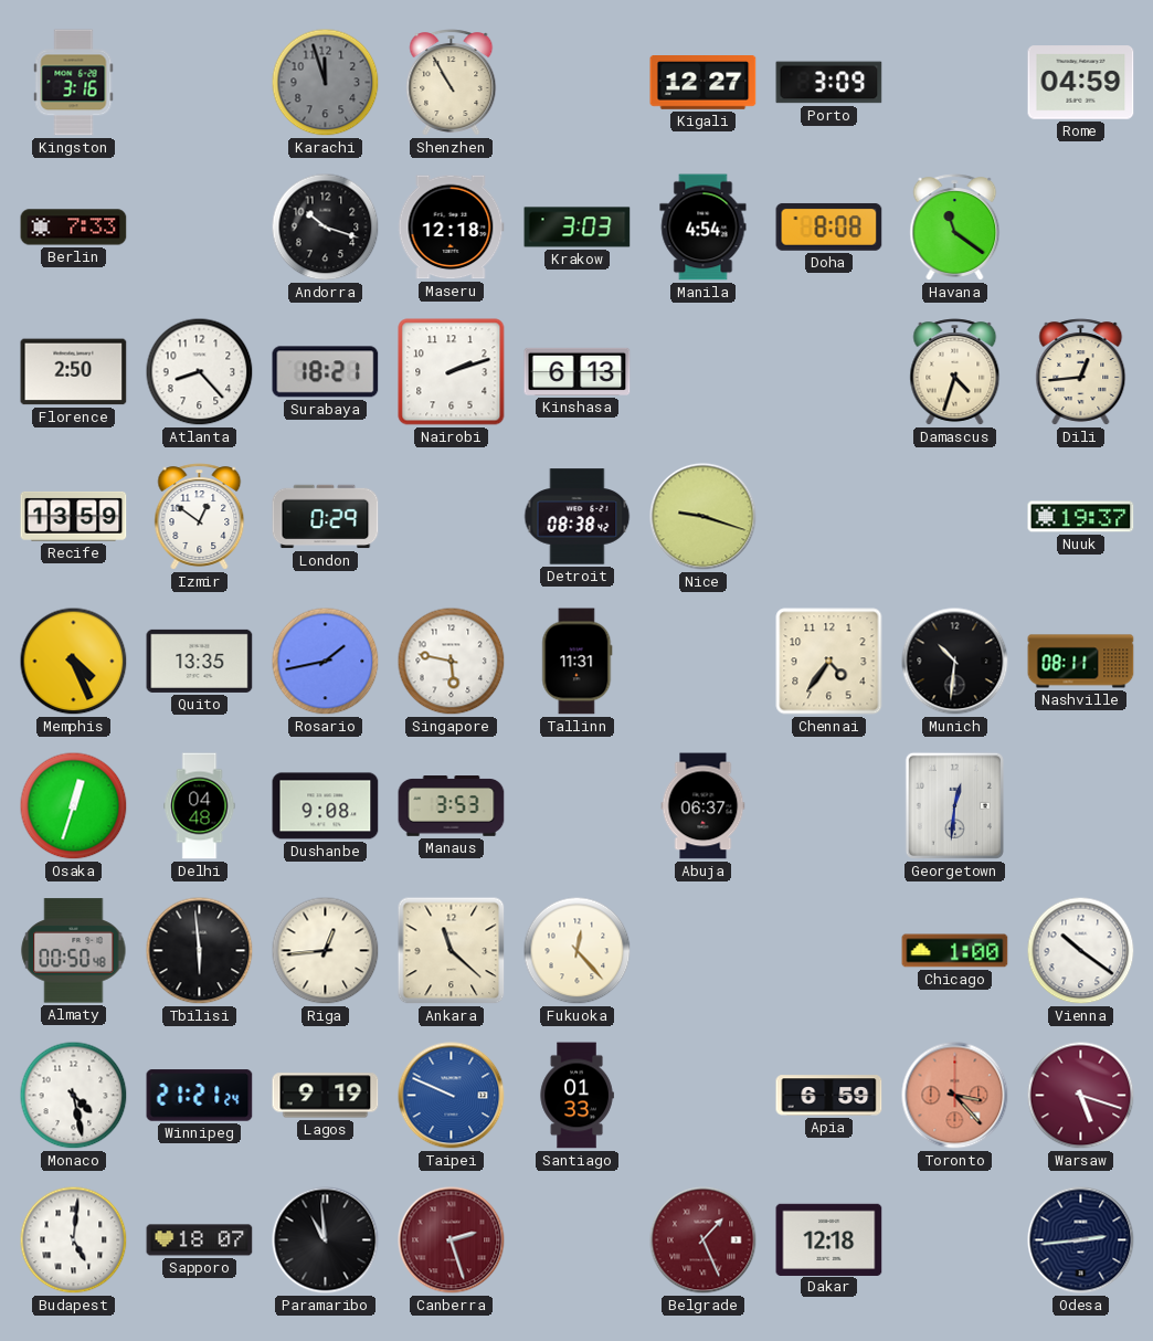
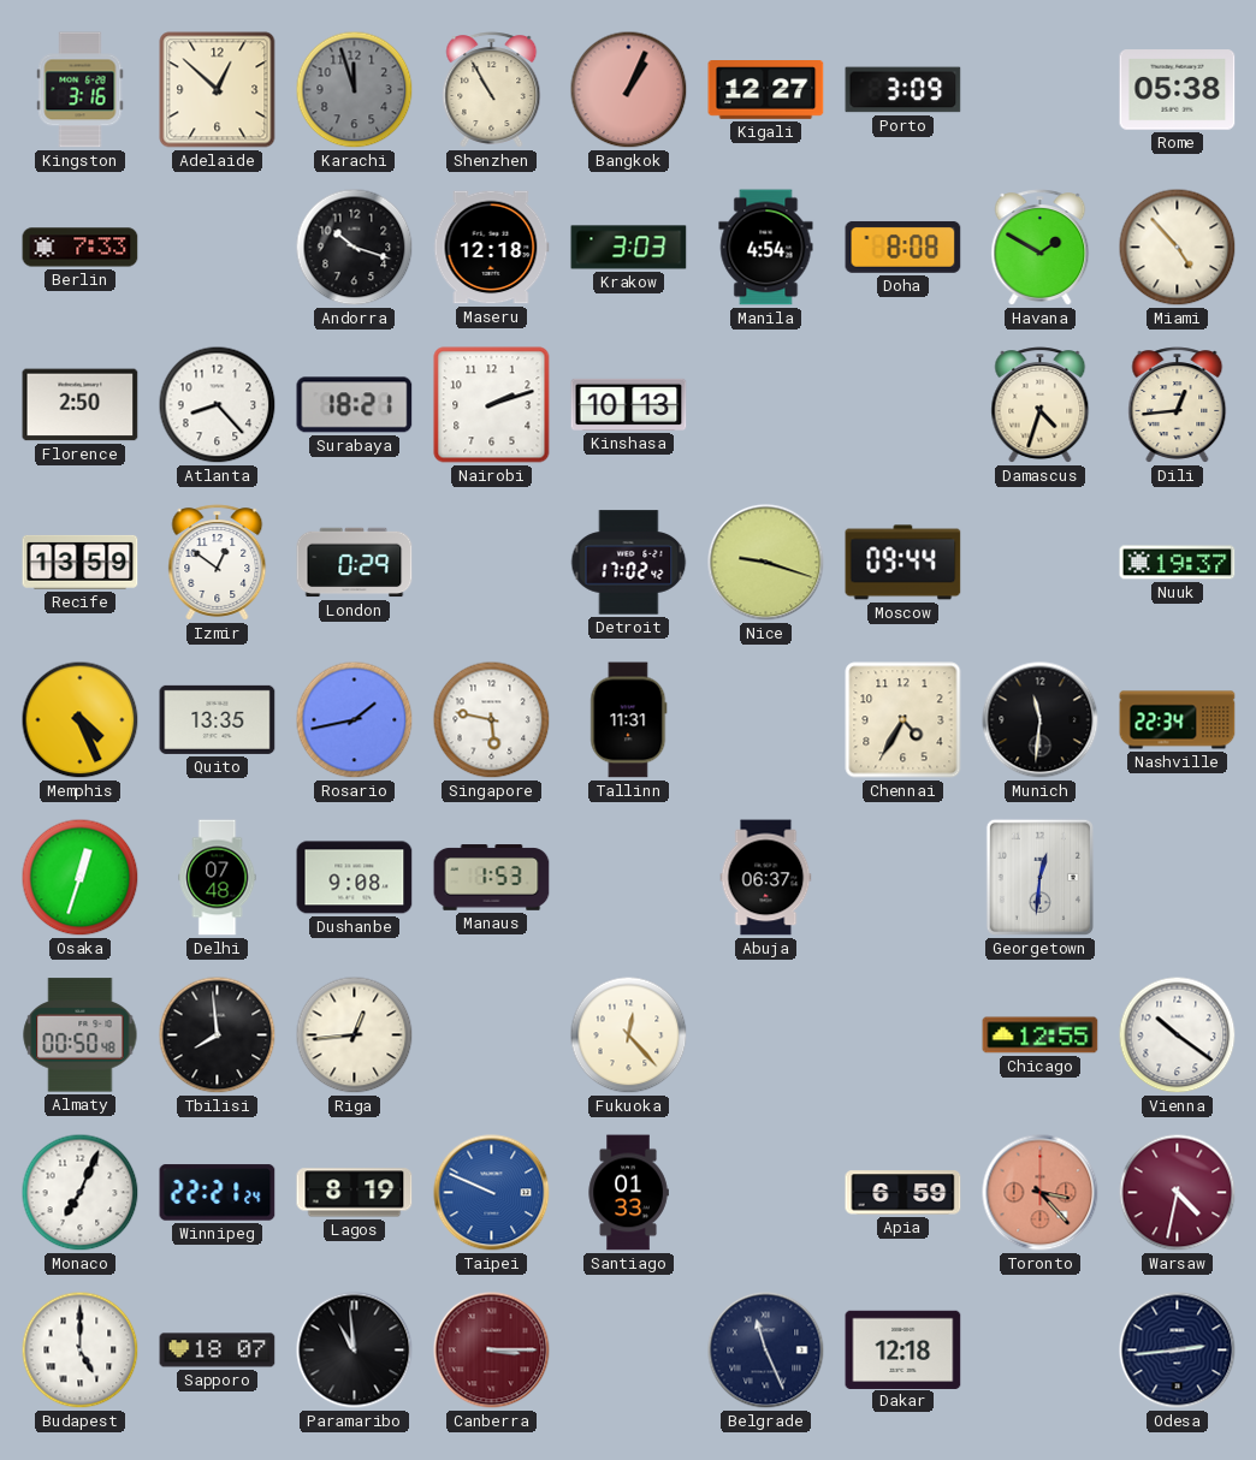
Adelaide: none -> 12:52 (218, 90)
Bangkok: none -> 1:04 (629, 90)
Rome: 04:59 -> 05:38 (1178, 90)
Havana: 11:21 -> 1:50 (1041, 248)
Miami: none -> 4:53 (1178, 248)
Kinshasa: 6:13 -> 10:13 (629, 404)
Detroit: 08:38 -> 17:02 (629, 563)
Moscow: none -> 09:44 (904, 563)
Chennai: 4:36 -> 4:35 (904, 720)
Munich: 10:31 -> 11:31 (1041, 720)
Nashville: 08:11 -> 22:34 (1178, 720)
Delhi: 04:48 -> 07:48 (218, 878)
Manaus: 3:53 -> 1:53 (492, 878)
Tbilisi: 5:59 -> 7:59 (218, 1035)
Ankara: 11:22 -> none (452, 951)
Chicago: 1:00 -> 12:55 (1041, 1035)
Monaco: 4:28 -> 7:04 (81, 1193)
Winnipeg: 21:21 -> 22:21 (218, 1193)
Lagos: 9:19 -> 8:19 (355, 1193)
Warsaw: 5:18 -> 4:32 (1178, 1193)
Budapest: 5:01 -> 5:00 (81, 1351)
Canberra: 2:27 -> 3:15 (492, 1351)
Belgrade: 1:26 -> 11:26 (766, 1351)
Belgrade dial: burgundy -> navy (766, 1351)
